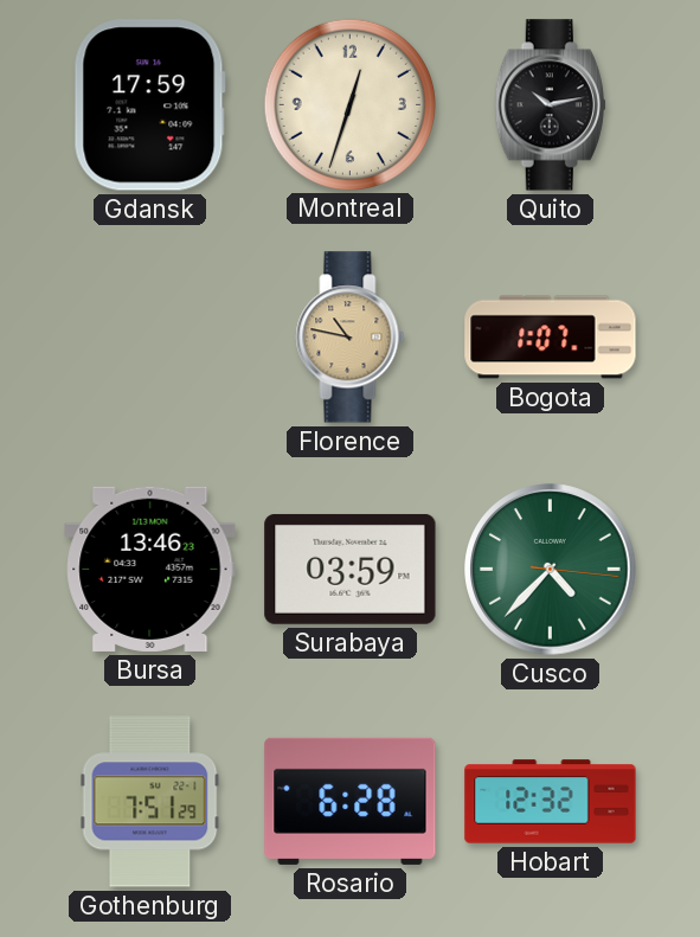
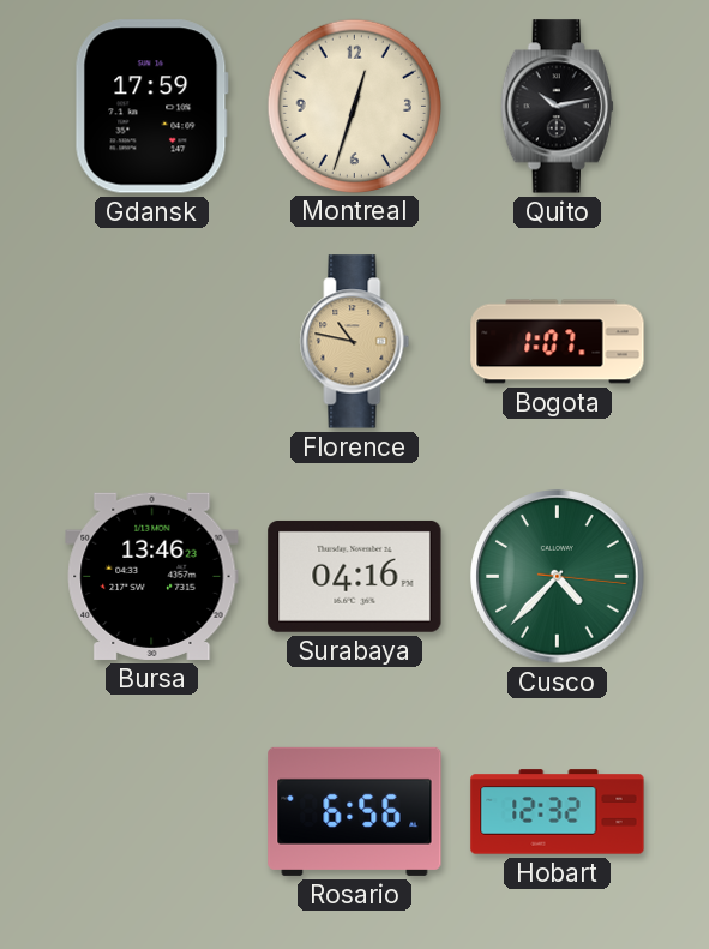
Surabaya: 03:59 -> 04:16 (355, 576)
Gothenburg: 7:51 -> none (150, 802)
Rosario: 6:28 -> 6:56 (355, 811)
